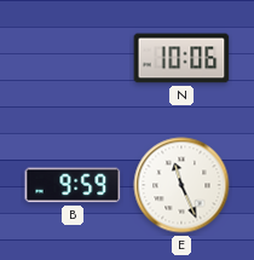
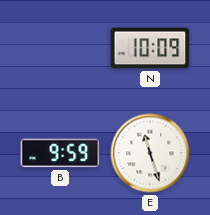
N: 10:06 -> 10:09 (150, 48)
E: 11:26 -> 11:27 (150, 153)
